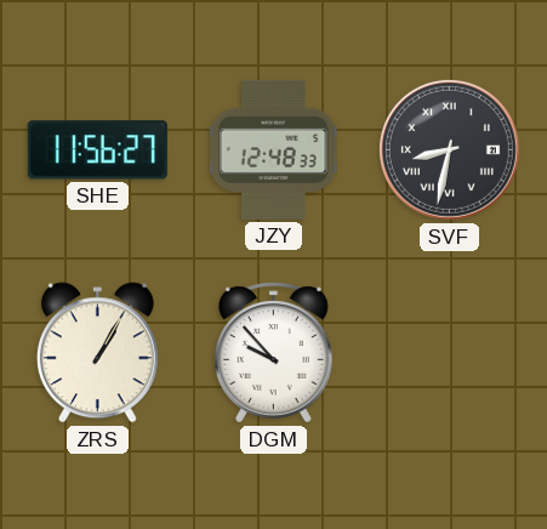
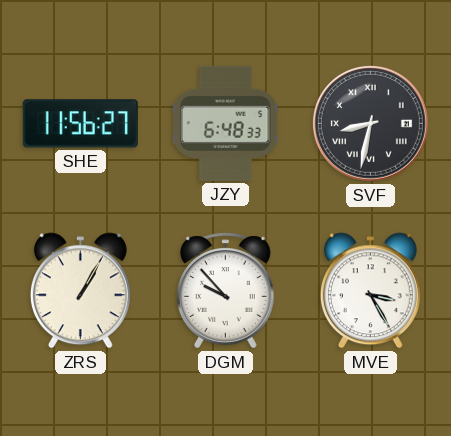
JZY: 12:48 -> 6:48 (225, 123)
MVE: none -> 3:25 (370, 291)
